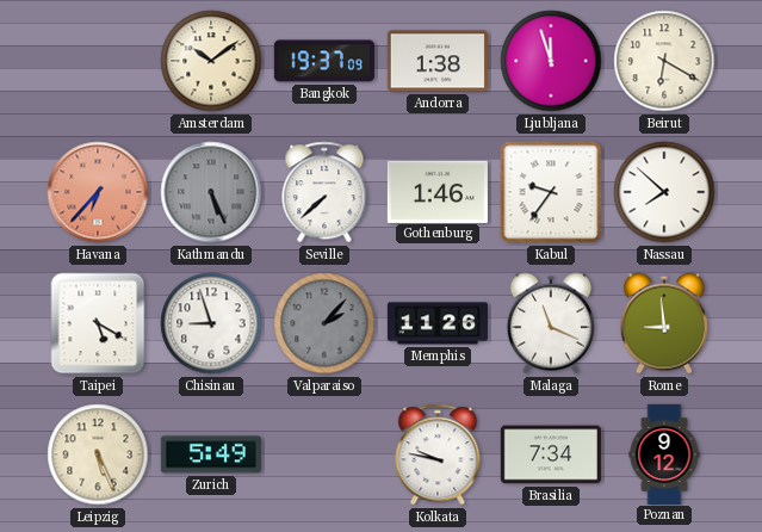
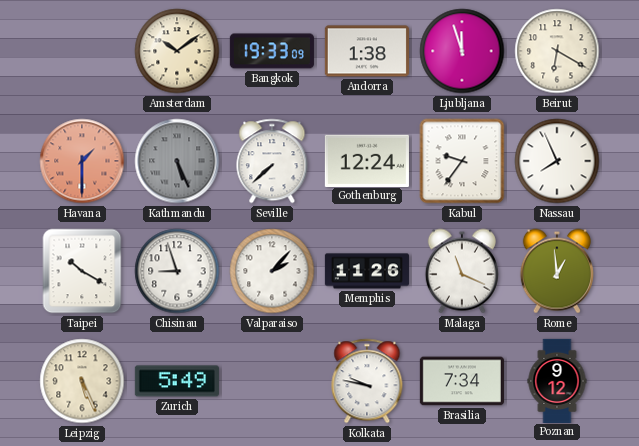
Bangkok: 19:37 -> 19:33 (272, 51)
Havana: 6:37 -> 1:30 (82, 161)
Gothenburg: 1:46 -> 12:24 (367, 160)
Nassau: 7:52 -> 7:56 (557, 161)
Taipei: 5:20 -> 10:20 (82, 271)
Valparaiso dial: grey -> white (272, 271)
Rome: 8:59 -> 12:59 (557, 271)
